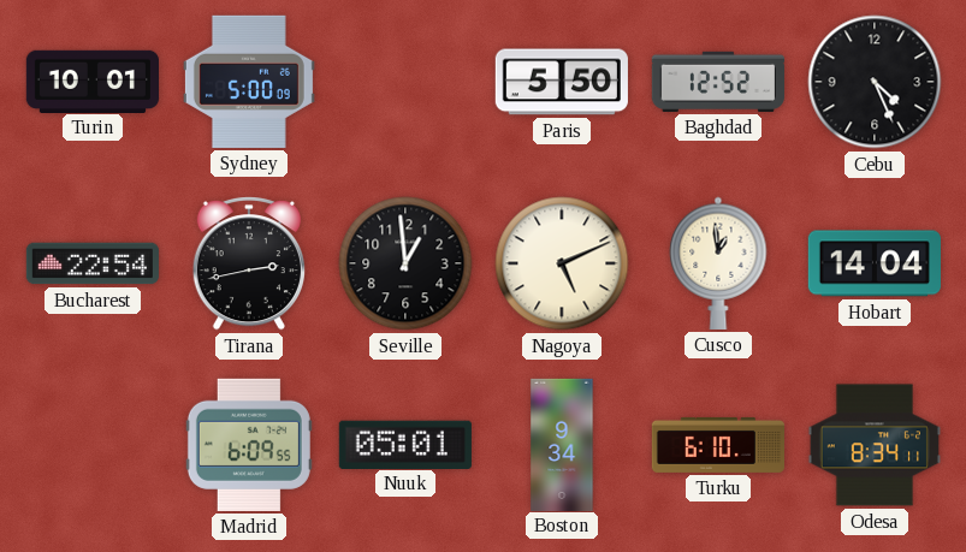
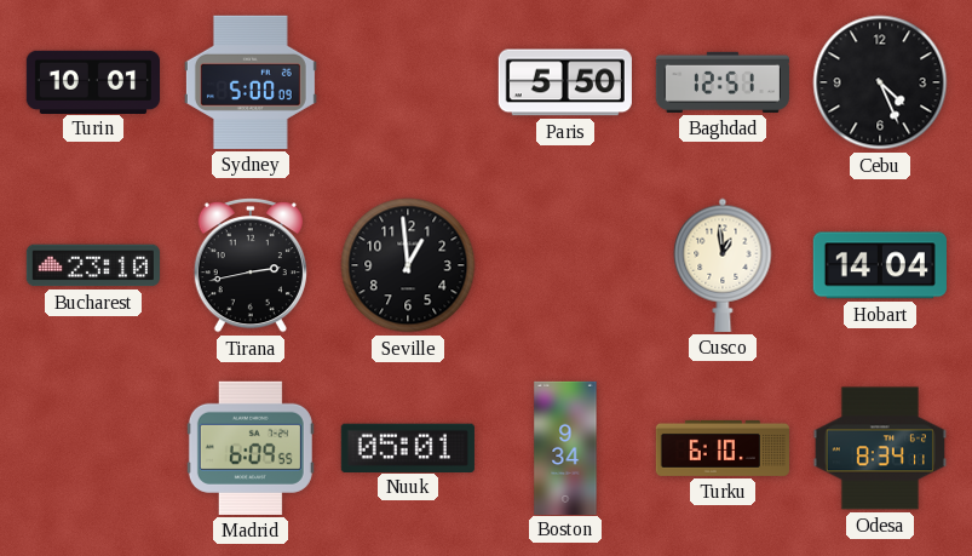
Baghdad: 12:52 -> 12:51 (723, 82)
Bucharest: 22:54 -> 23:10 (93, 265)
Nagoya: 5:11 -> none (562, 263)
